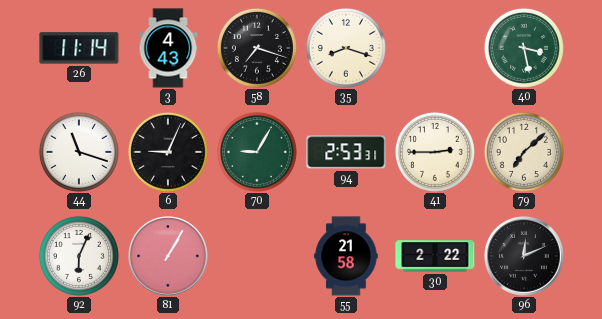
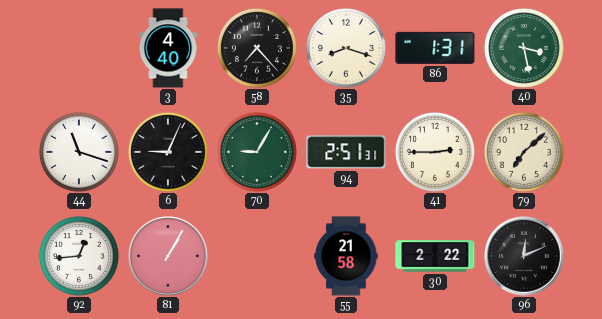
26: 11:14 -> none (79, 48)
3: 4:43 -> 4:40 (168, 48)
58: 7:18 -> 7:23 (257, 48)
86: none -> 1:31 (435, 48)
94: 2:53 -> 2:51 (346, 152)
92: 6:04 -> 12:44 (79, 256)
